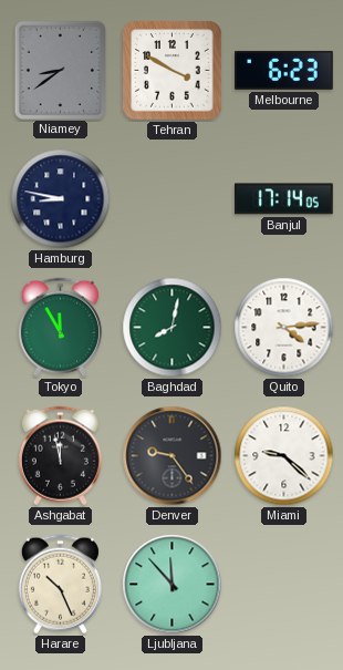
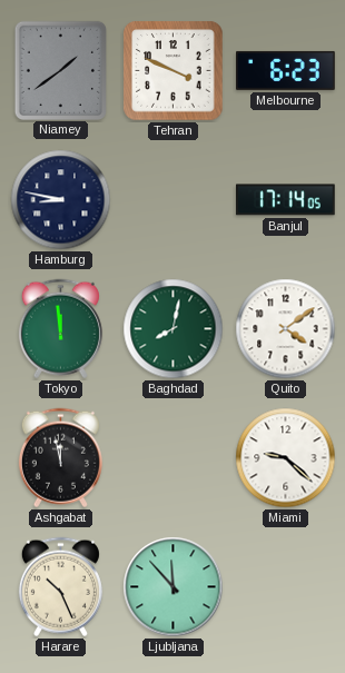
Niamey: 8:39 -> 1:39 (60, 70)
Tehran: 3:50 -> 3:49 (174, 71)
Tokyo: 11:55 -> 11:59 (60, 329)
Quito: 4:14 -> 4:09 (286, 329)
Denver: 9:24 -> none (173, 456)
